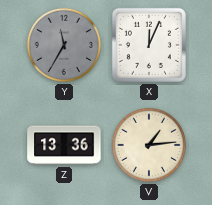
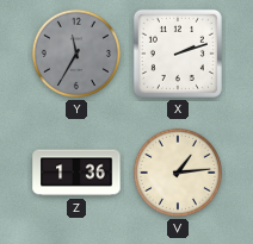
X: 12:04 -> 2:12 (178, 54)
Z: 13:36 -> 1:36 (76, 173)
